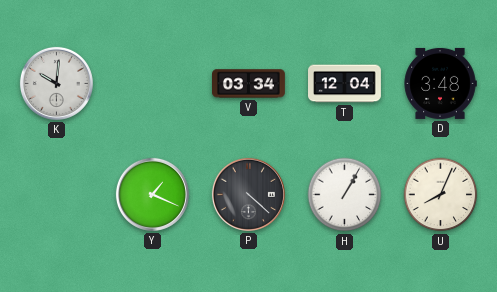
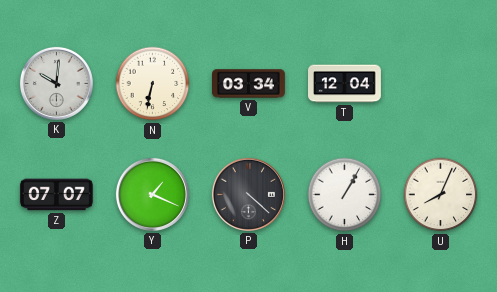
N: none -> 6:32 (153, 84)
D: 3:48 -> none (440, 83)
Z: none -> 07:07 (56, 195)
